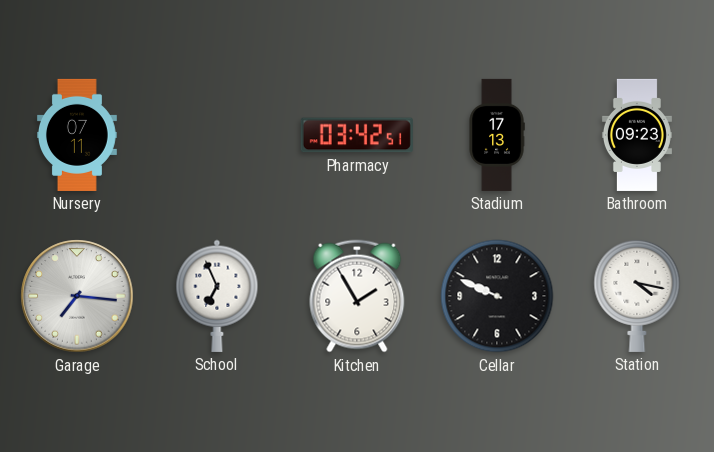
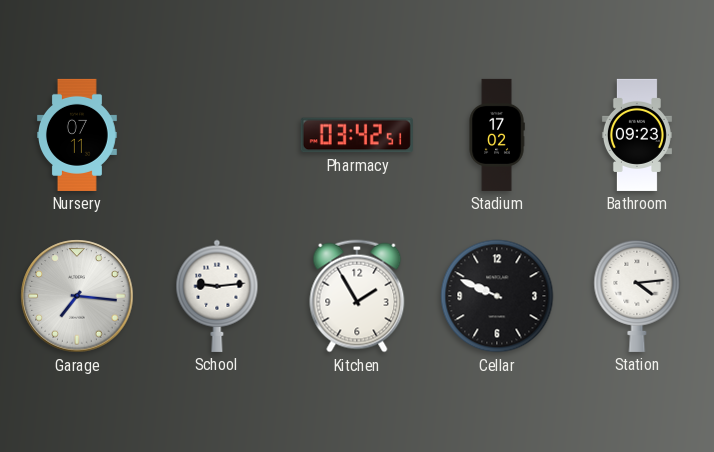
Stadium: 17:13 -> 17:02 (497, 135)
School: 6:56 -> 9:14 (217, 296)
Station: 4:17 -> 4:14 (637, 295)
